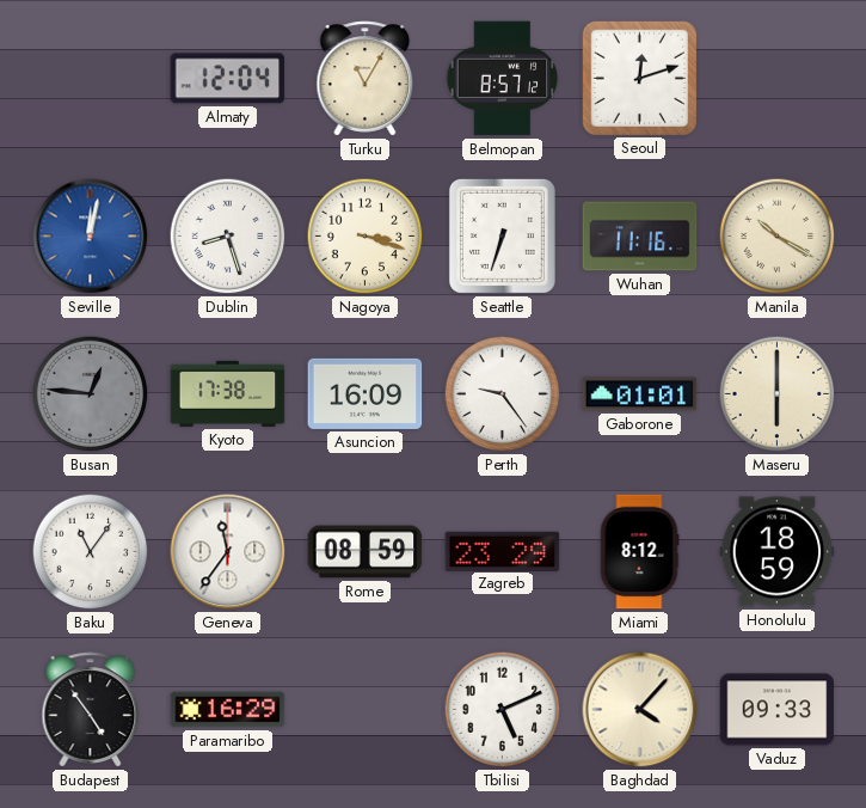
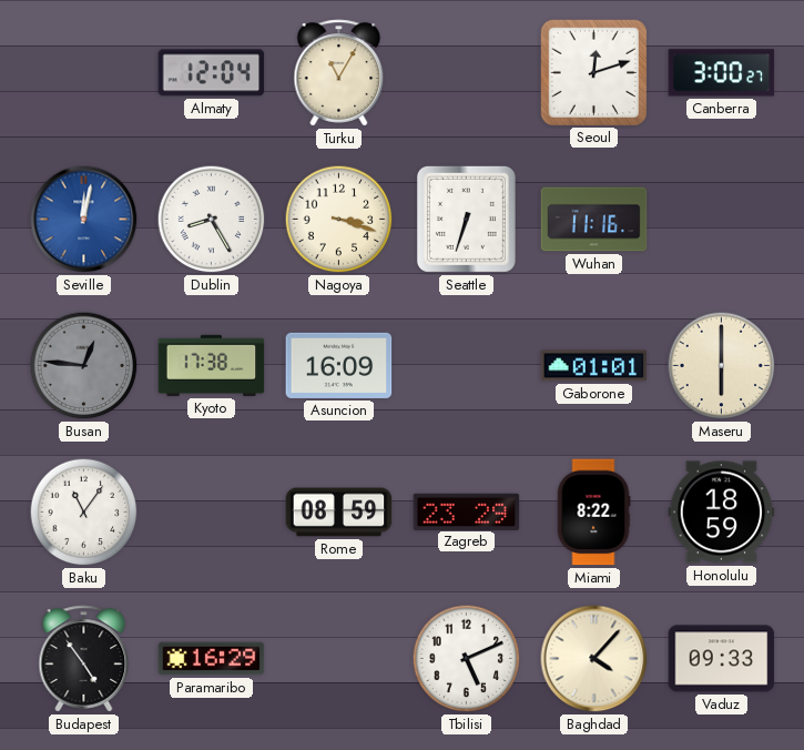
Belmopan: 8:57 -> none (503, 79)
Canberra: none -> 3:00 (722, 73)
Dublin: 8:27 -> 8:25 (212, 220)
Manila: 10:20 -> none (778, 237)
Perth: 9:24 -> none (503, 394)
Geneva: 11:36 -> none (228, 552)
Miami: 8:12 -> 8:22 (593, 513)
